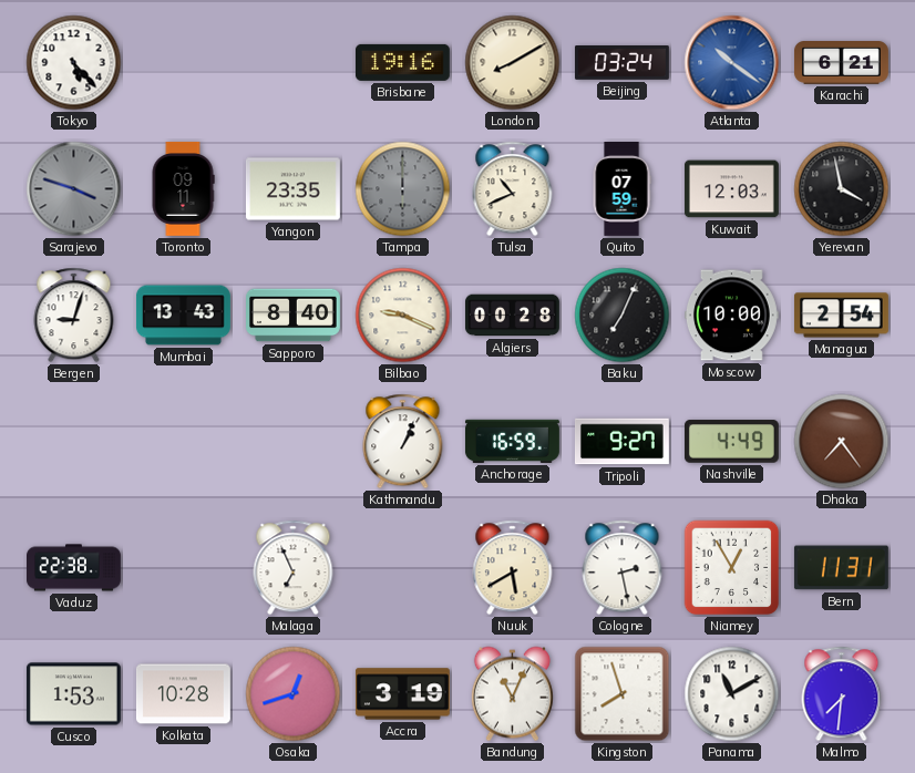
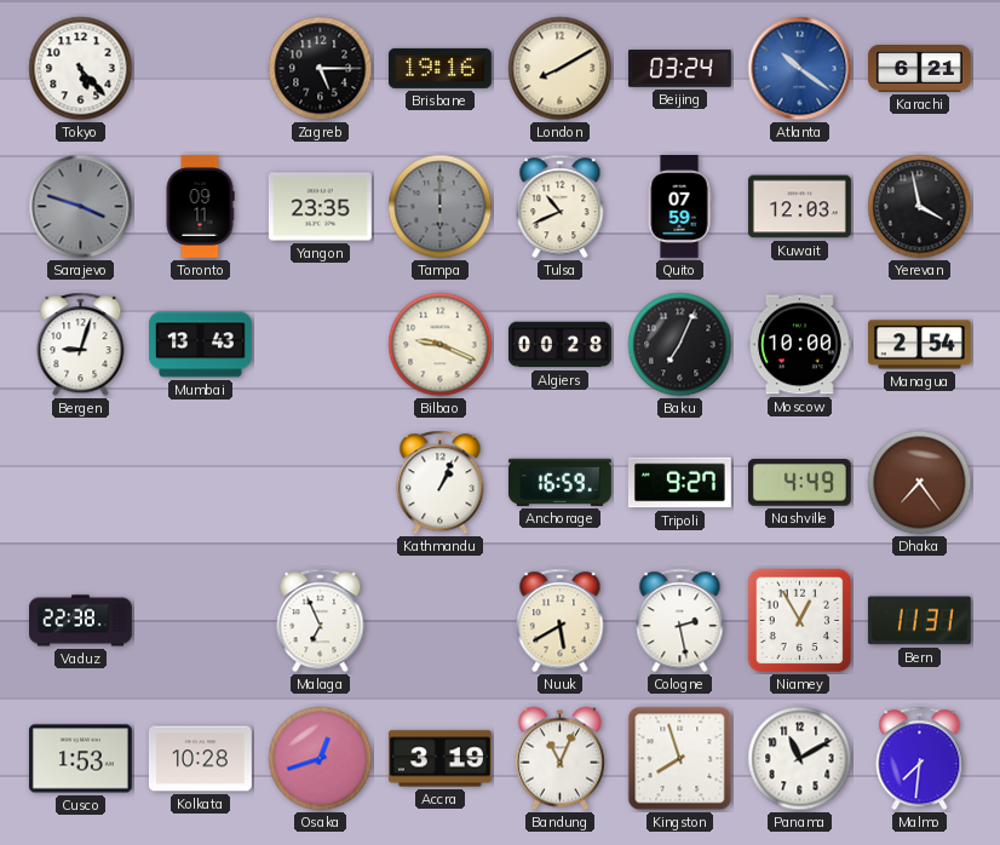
Zagreb: none -> 5:15 (321, 69)
Sapporo: 8:40 -> none (294, 316)
